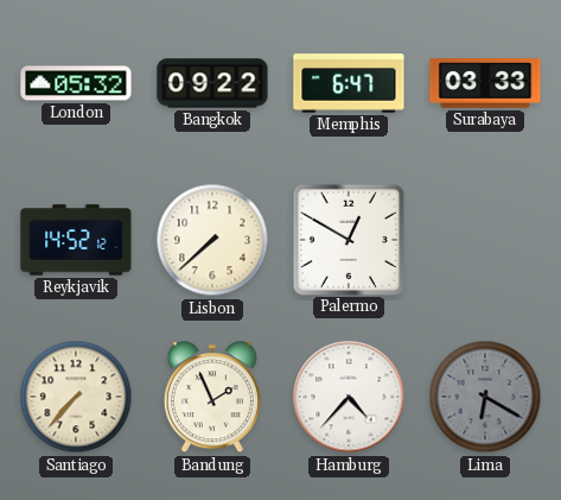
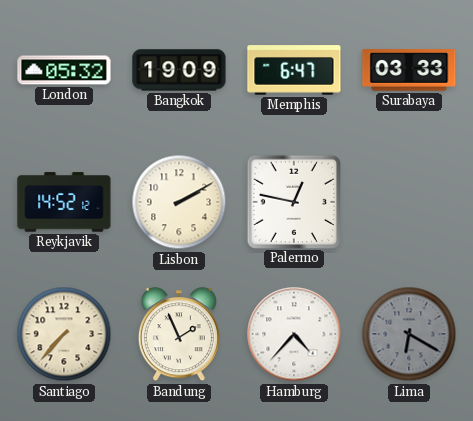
Bangkok: 09:22 -> 19:09 (179, 70)
Lisbon: 7:38 -> 2:10 (179, 202)
Palermo: 12:50 -> 12:47 (293, 201)
